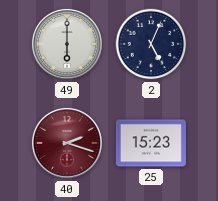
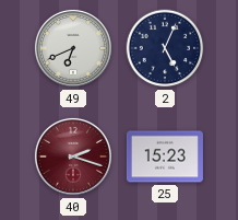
49: 6:00 -> 6:41 (73, 48)
